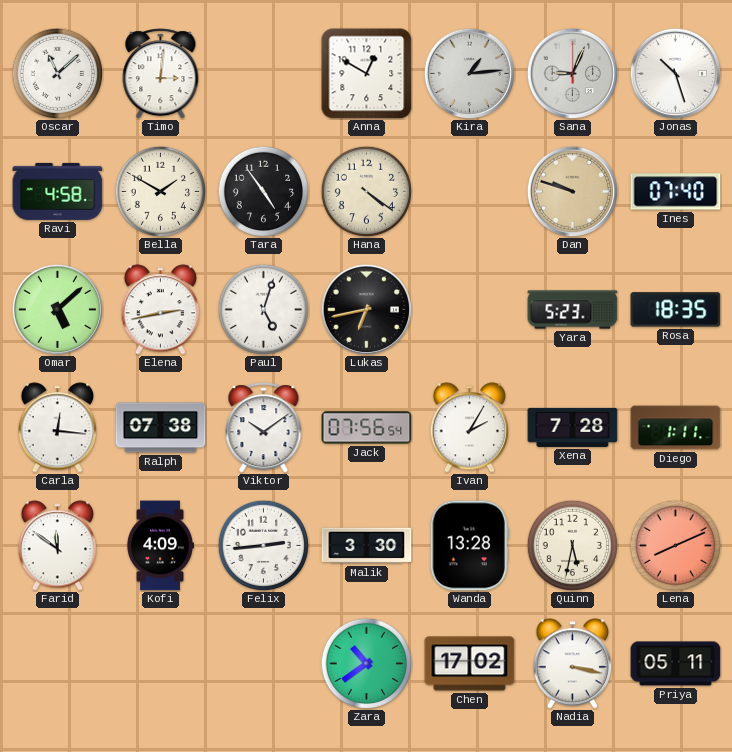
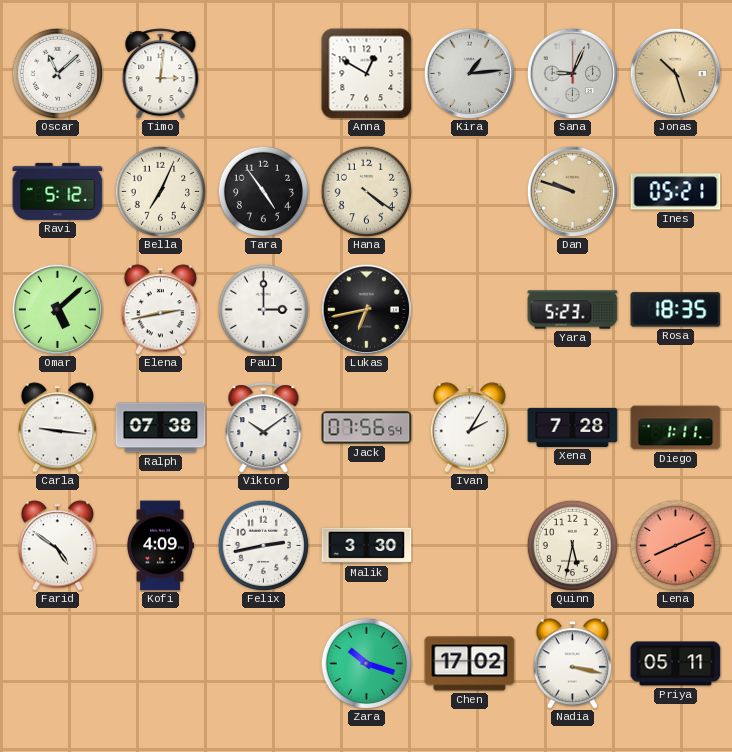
Jonas dial: white -> champagne (675, 73)
Ravi: 4:58 -> 5:12 (58, 191)
Bella: 1:50 -> 7:04 (160, 191)
Ines: 07:40 -> 05:21 (676, 192)
Paul: 5:03 -> 3:00 (263, 309)
Carla: 12:16 -> 9:16 (57, 428)
Farid: 11:51 -> 4:51 (57, 546)
Felix: 2:44 -> 2:43 (263, 545)
Wanda: 13:28 -> none (469, 546)
Zara: 10:39 -> 10:18 (366, 663)
